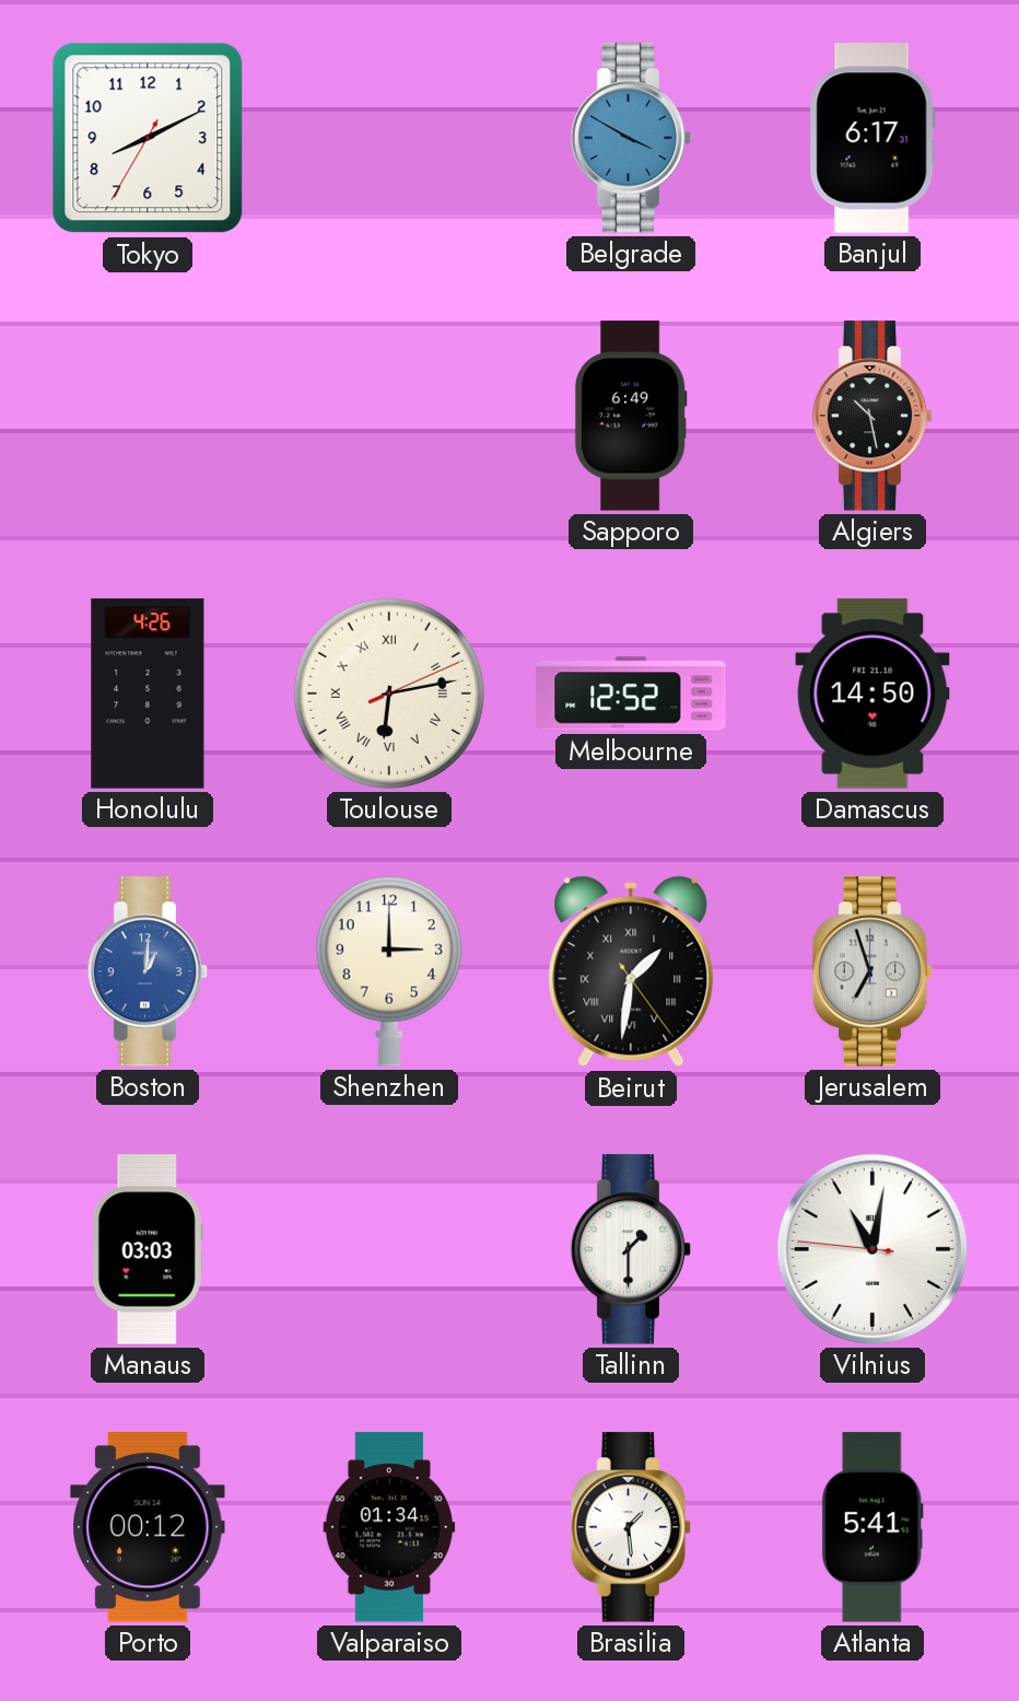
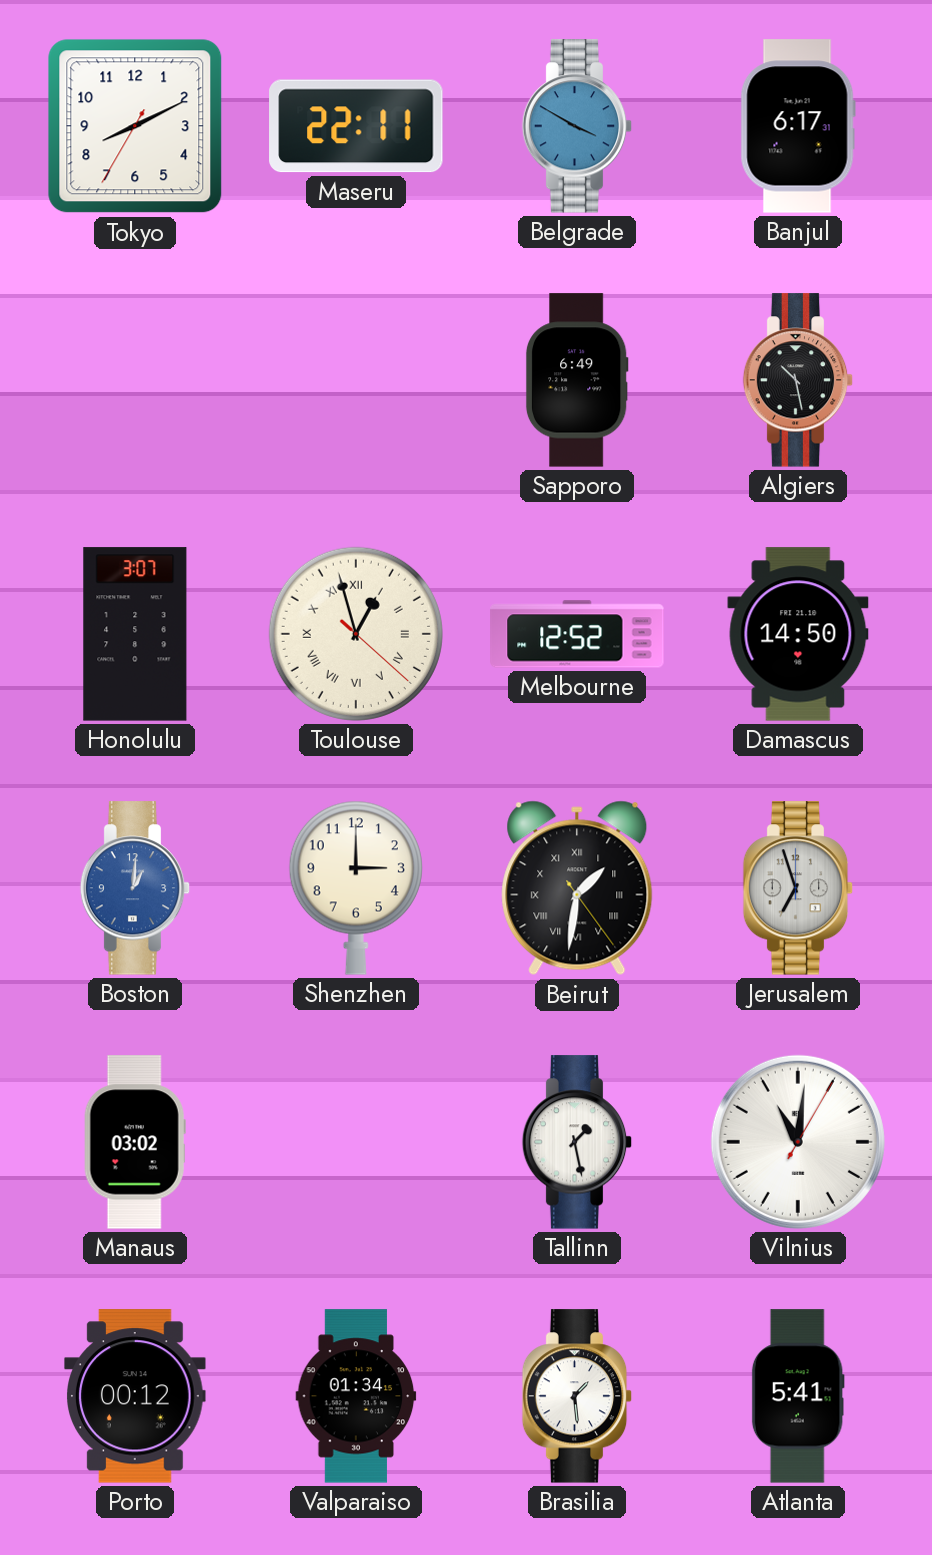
Maseru: none -> 22:11 (356, 126)
Honolulu: 4:26 -> 3:07 (135, 634)
Toulouse: 6:13 -> 12:57 (356, 634)
Manaus: 03:03 -> 03:02 (135, 1142)
Tallinn: 1:30 -> 1:28 (577, 1142)
Vilnius: 11:01:46 -> 11:01:05 (798, 1142)
